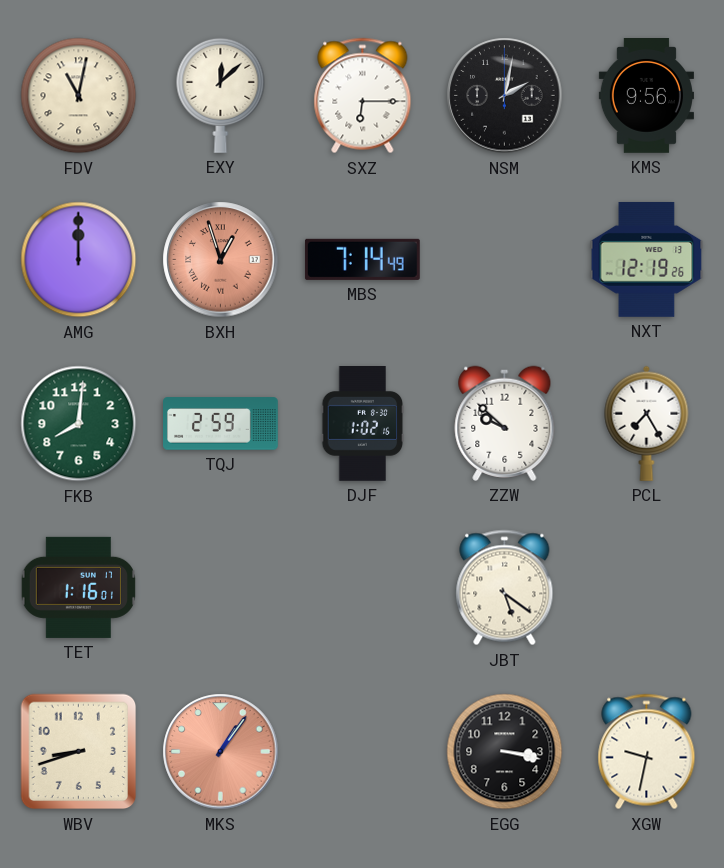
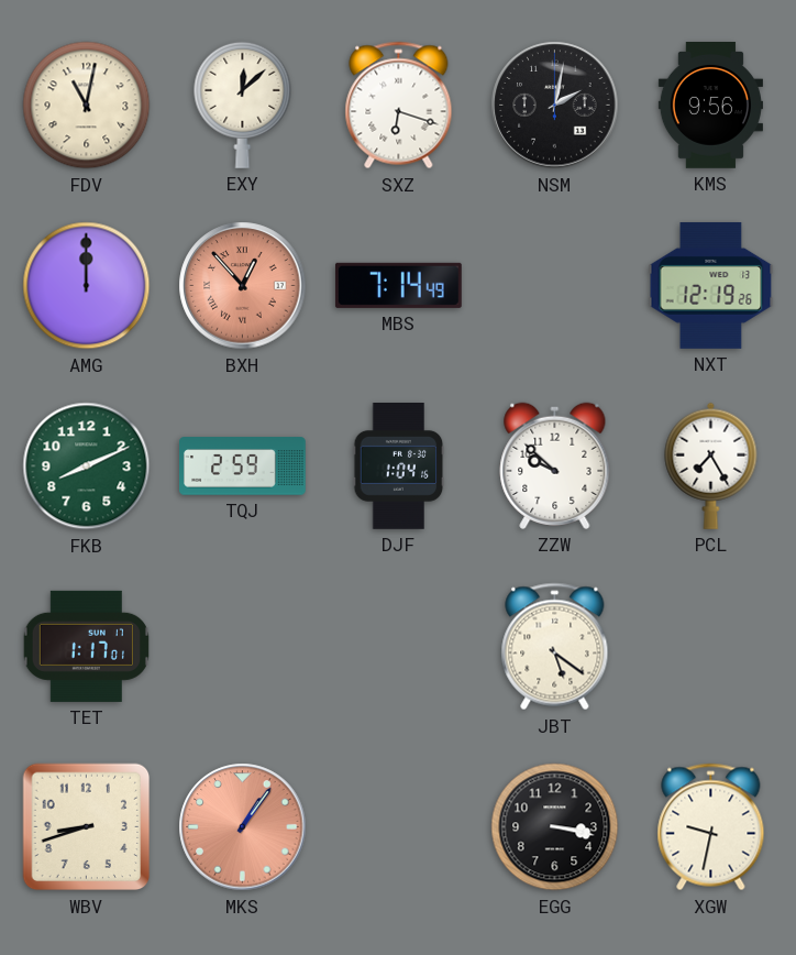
SXZ: 6:15 -> 6:18 (399, 106)
BXH: 12:57 -> 12:53 (243, 286)
FKB: 8:01 -> 8:11 (87, 466)
DJF: 1:02 -> 1:04 (399, 466)
TET: 1:16 -> 1:17 (86, 646)
